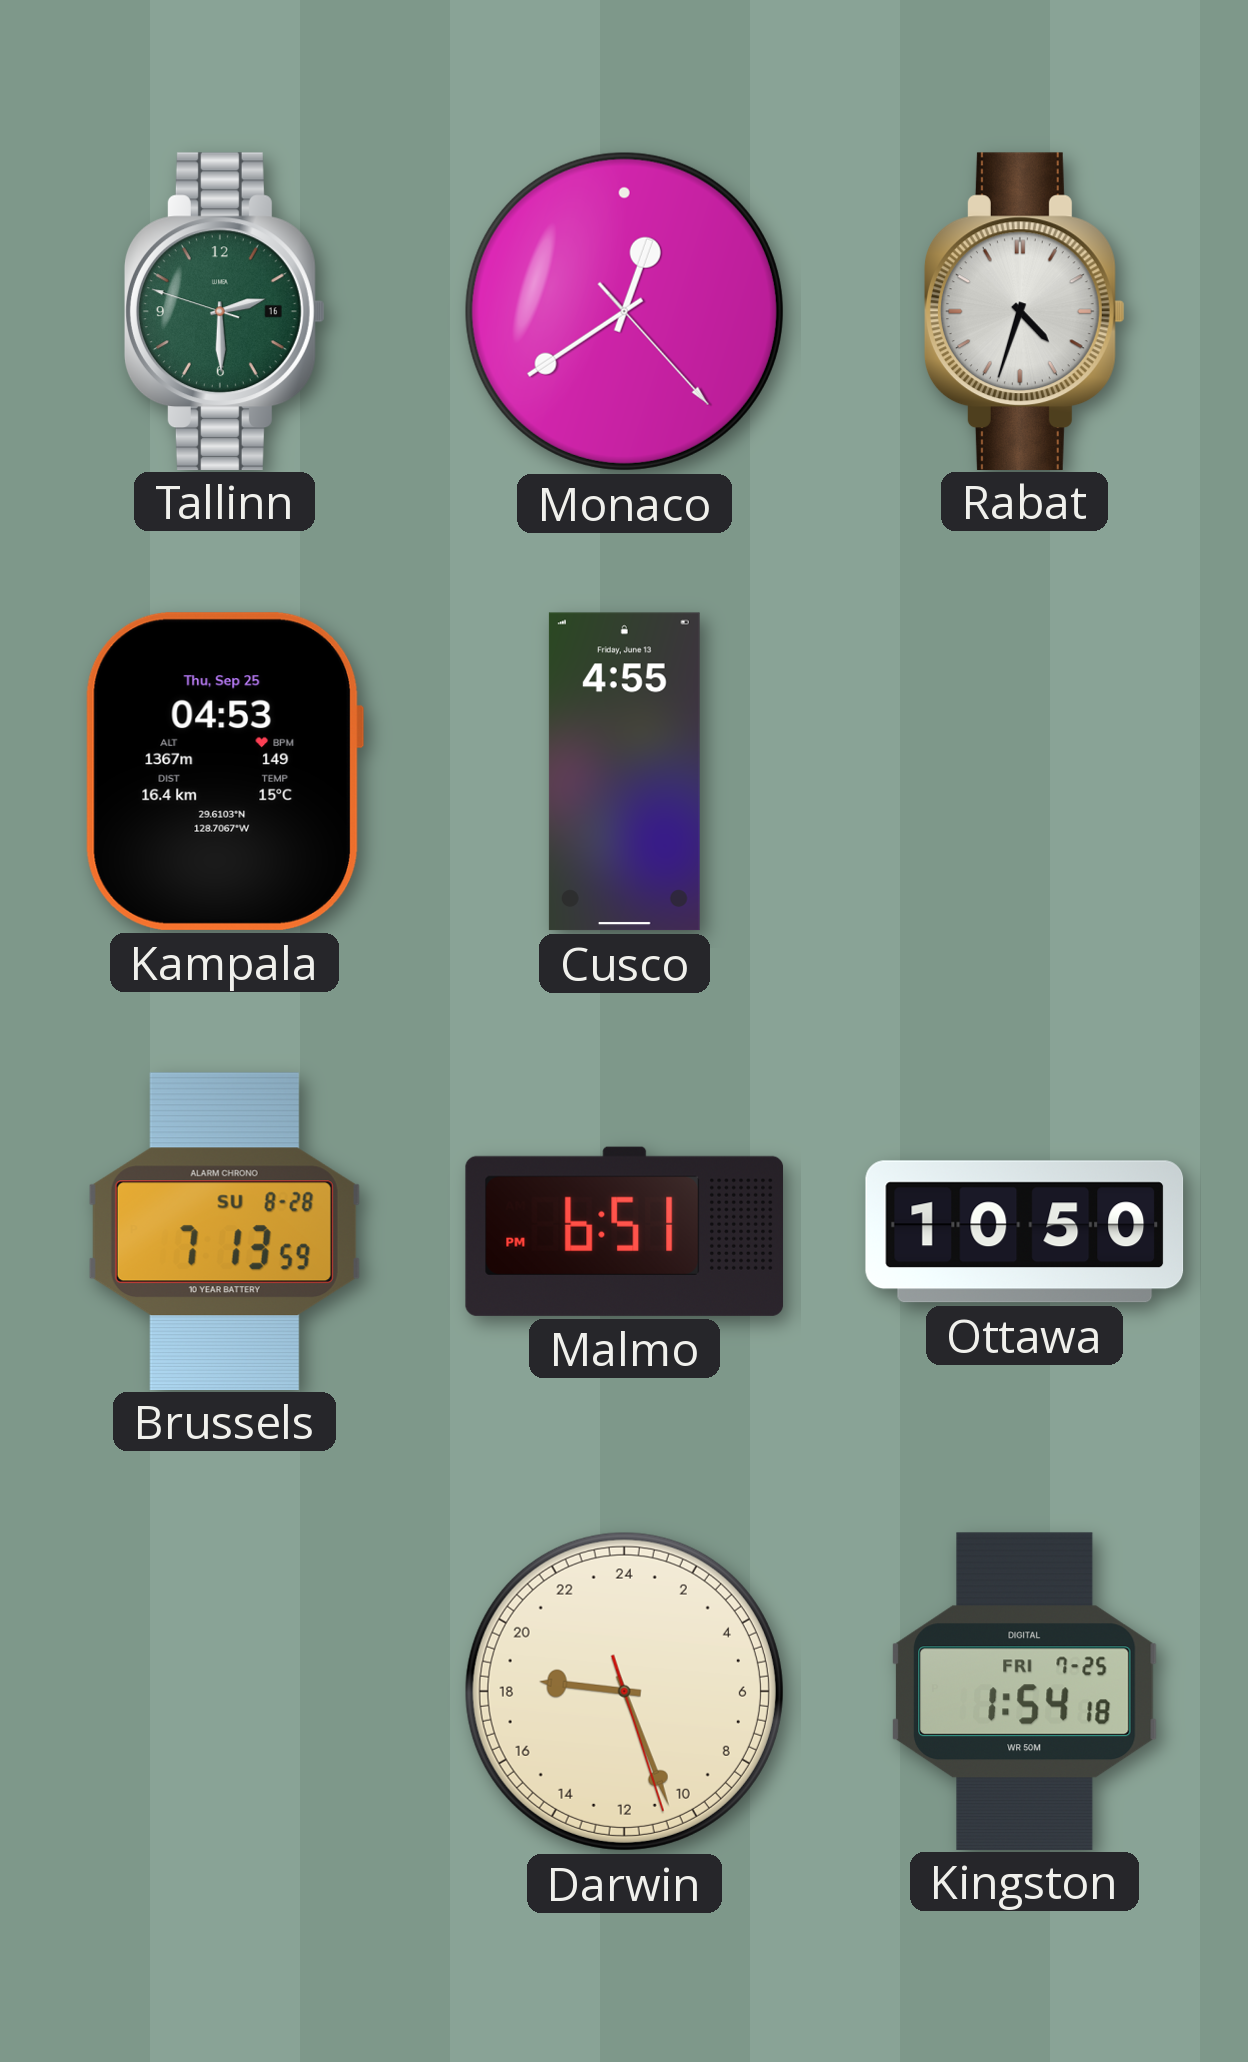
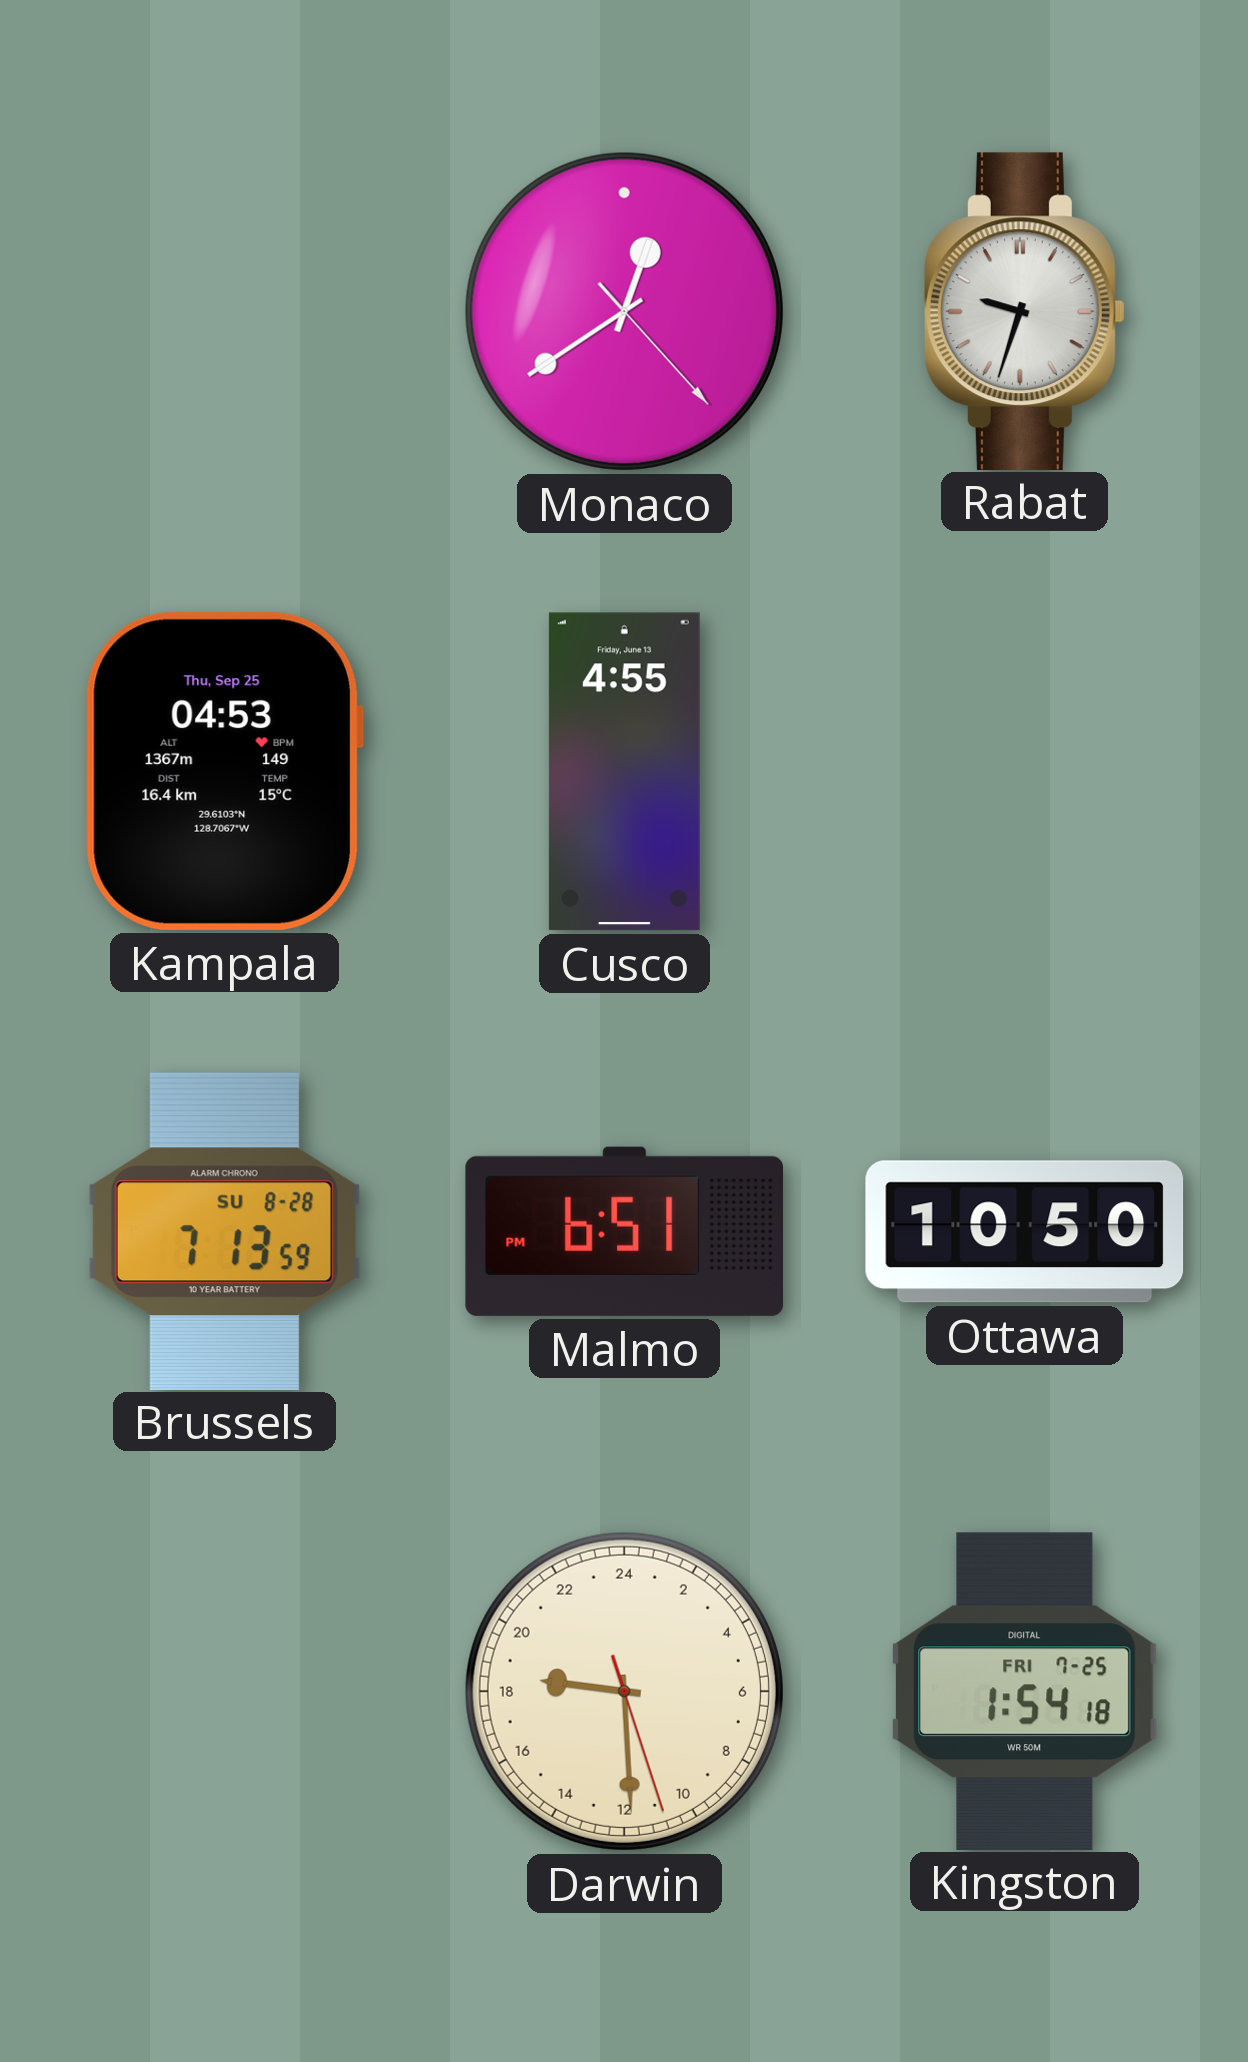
Tallinn: 2:29 -> none (224, 311)
Rabat: 4:33 -> 9:33 (1024, 311)
Darwin: 18:26 -> 18:29 (624, 1691)
